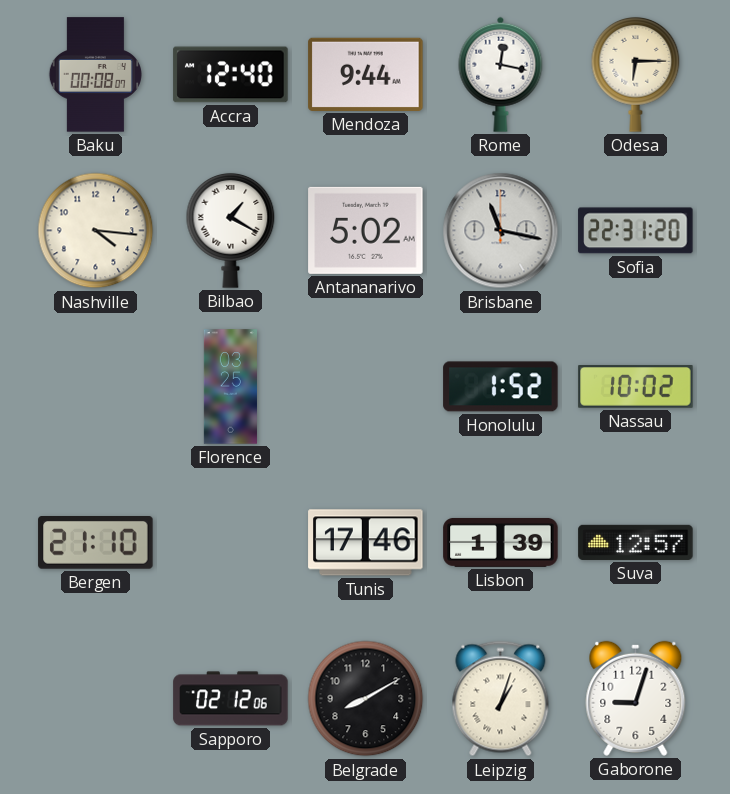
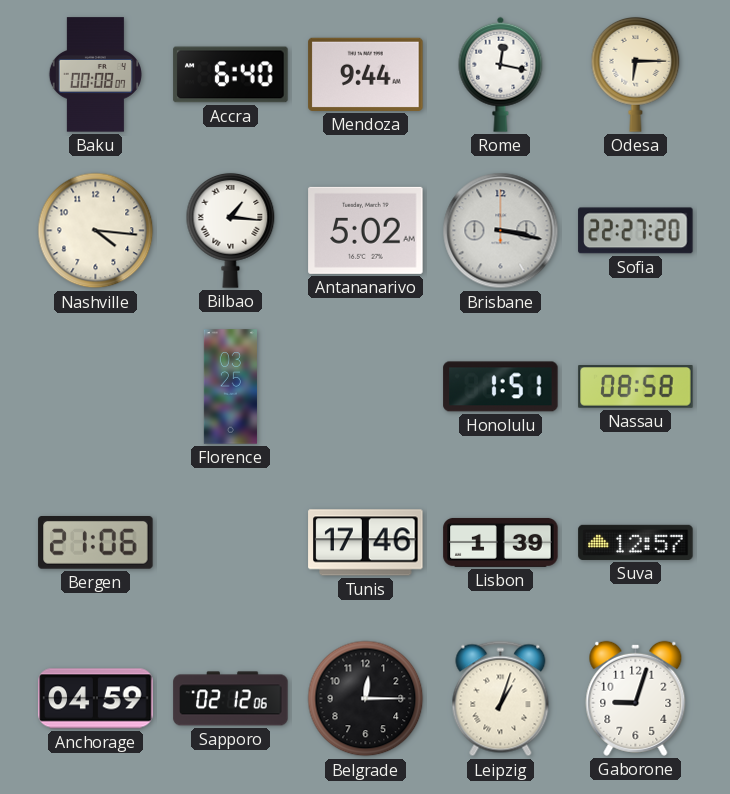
Accra: 12:40 -> 6:40 (231, 75)
Bilbao: 1:20 -> 1:16 (231, 230)
Brisbane: 11:17 -> 3:17 (501, 231)
Sofia: 22:31 -> 22:27 (636, 231)
Honolulu: 1:52 -> 1:51 (501, 387)
Nassau: 10:02 -> 08:58 (636, 387)
Bergen: 21:10 -> 21:06 (96, 543)
Anchorage: none -> 04:59 (96, 699)
Belgrade: 8:10 -> 12:15 (366, 699)
